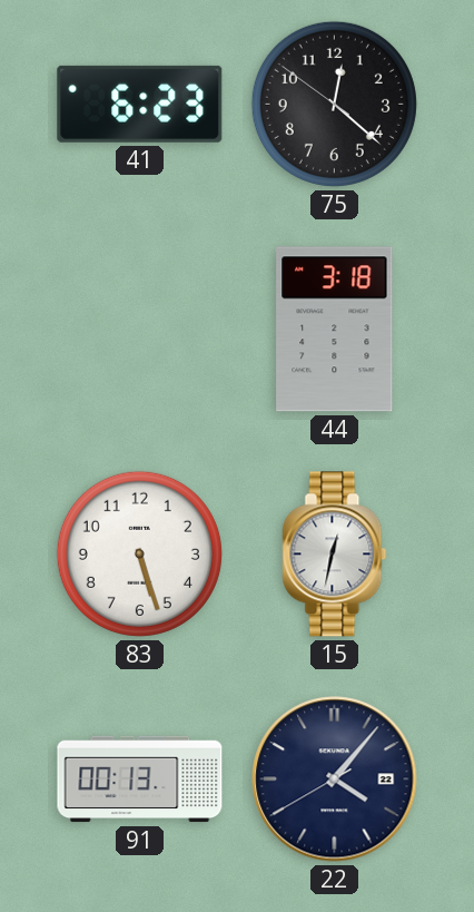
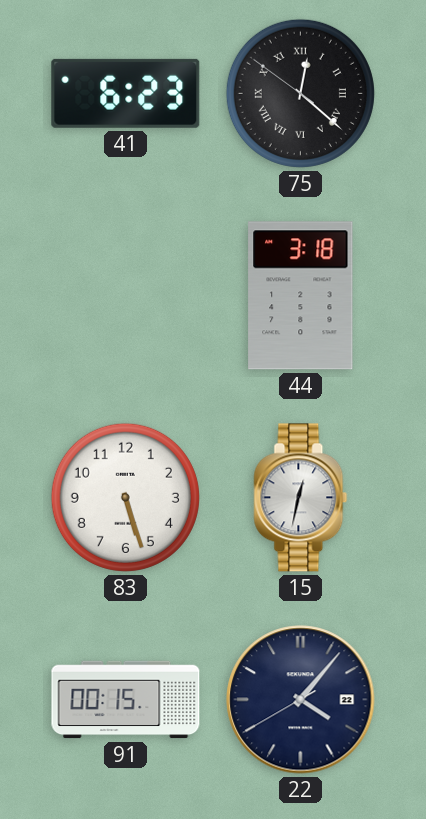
75 numerals: Arabic -> Roman (300, 93)
91: 00:13 -> 00:15 (126, 700)
